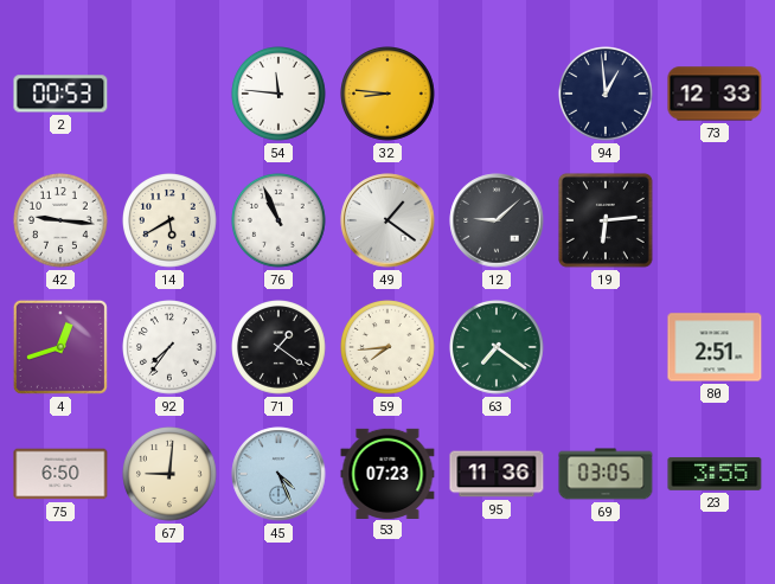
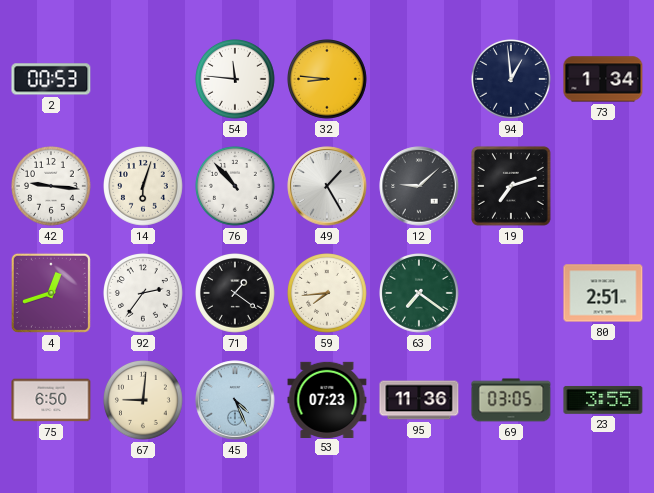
73: 12:33 -> 1:34 (603, 79)
14: 5:40 -> 6:03 (144, 187)
76: 10:56 -> 10:53 (236, 187)
49: 1:21 -> 1:25 (327, 186)
19: 6:14 -> 7:12 (512, 186)
92: 7:36 -> 2:36 (144, 294)
